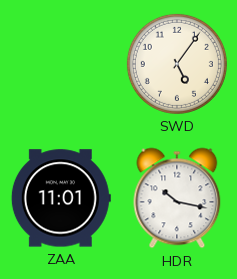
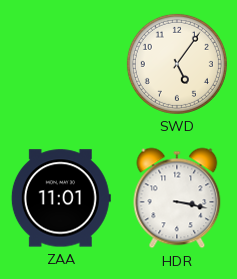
HDR: 10:17 -> 3:17 (177, 198)
